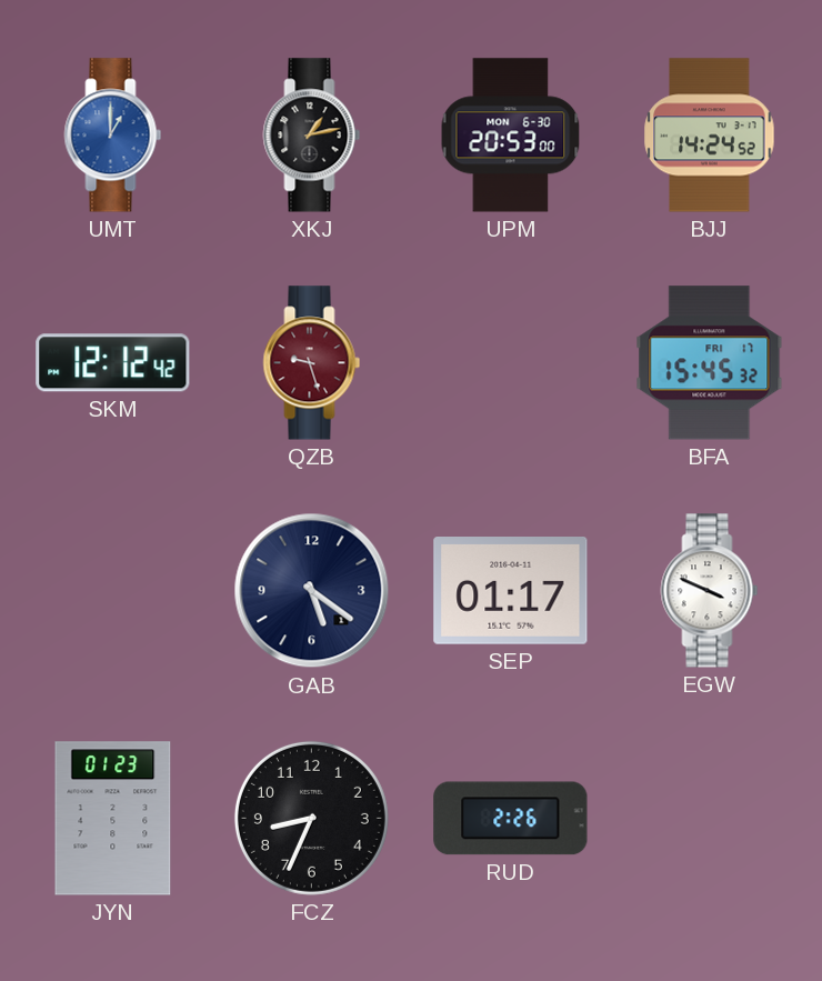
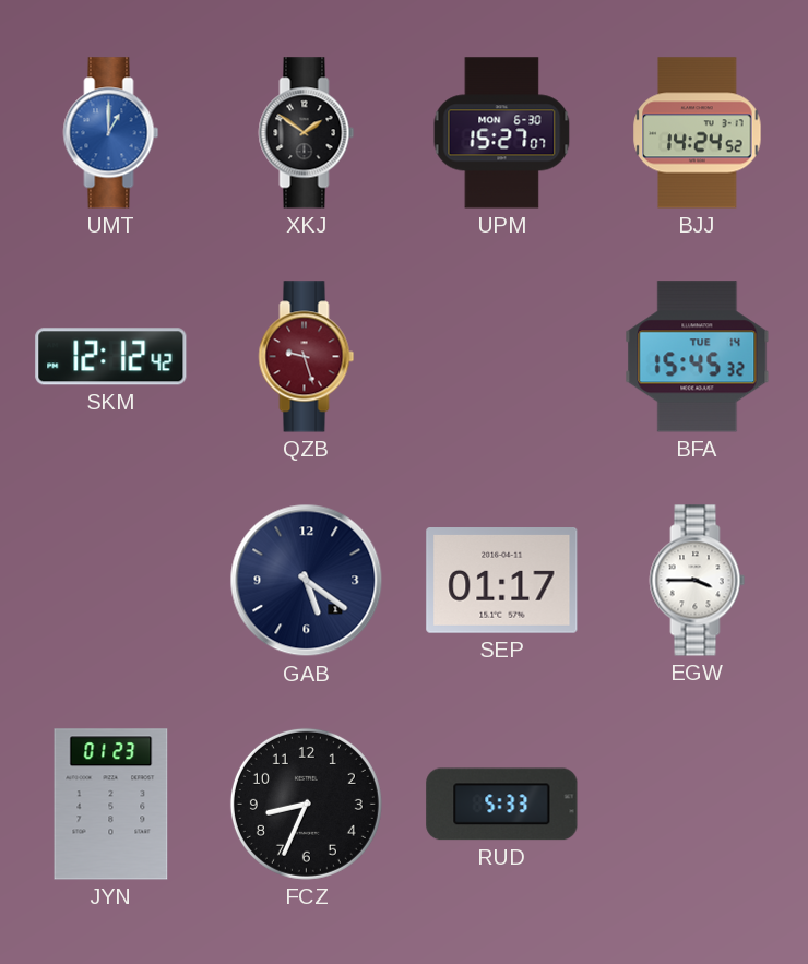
XKJ: 1:13 -> 1:51 (307, 133)
UPM: 20:53 -> 15:27 (502, 133)
BFA date: FRI 17 -> TUE 14 (698, 357)
EGW: 3:49 -> 3:45 (698, 581)
RUD: 2:26 -> 5:33 (502, 805)
